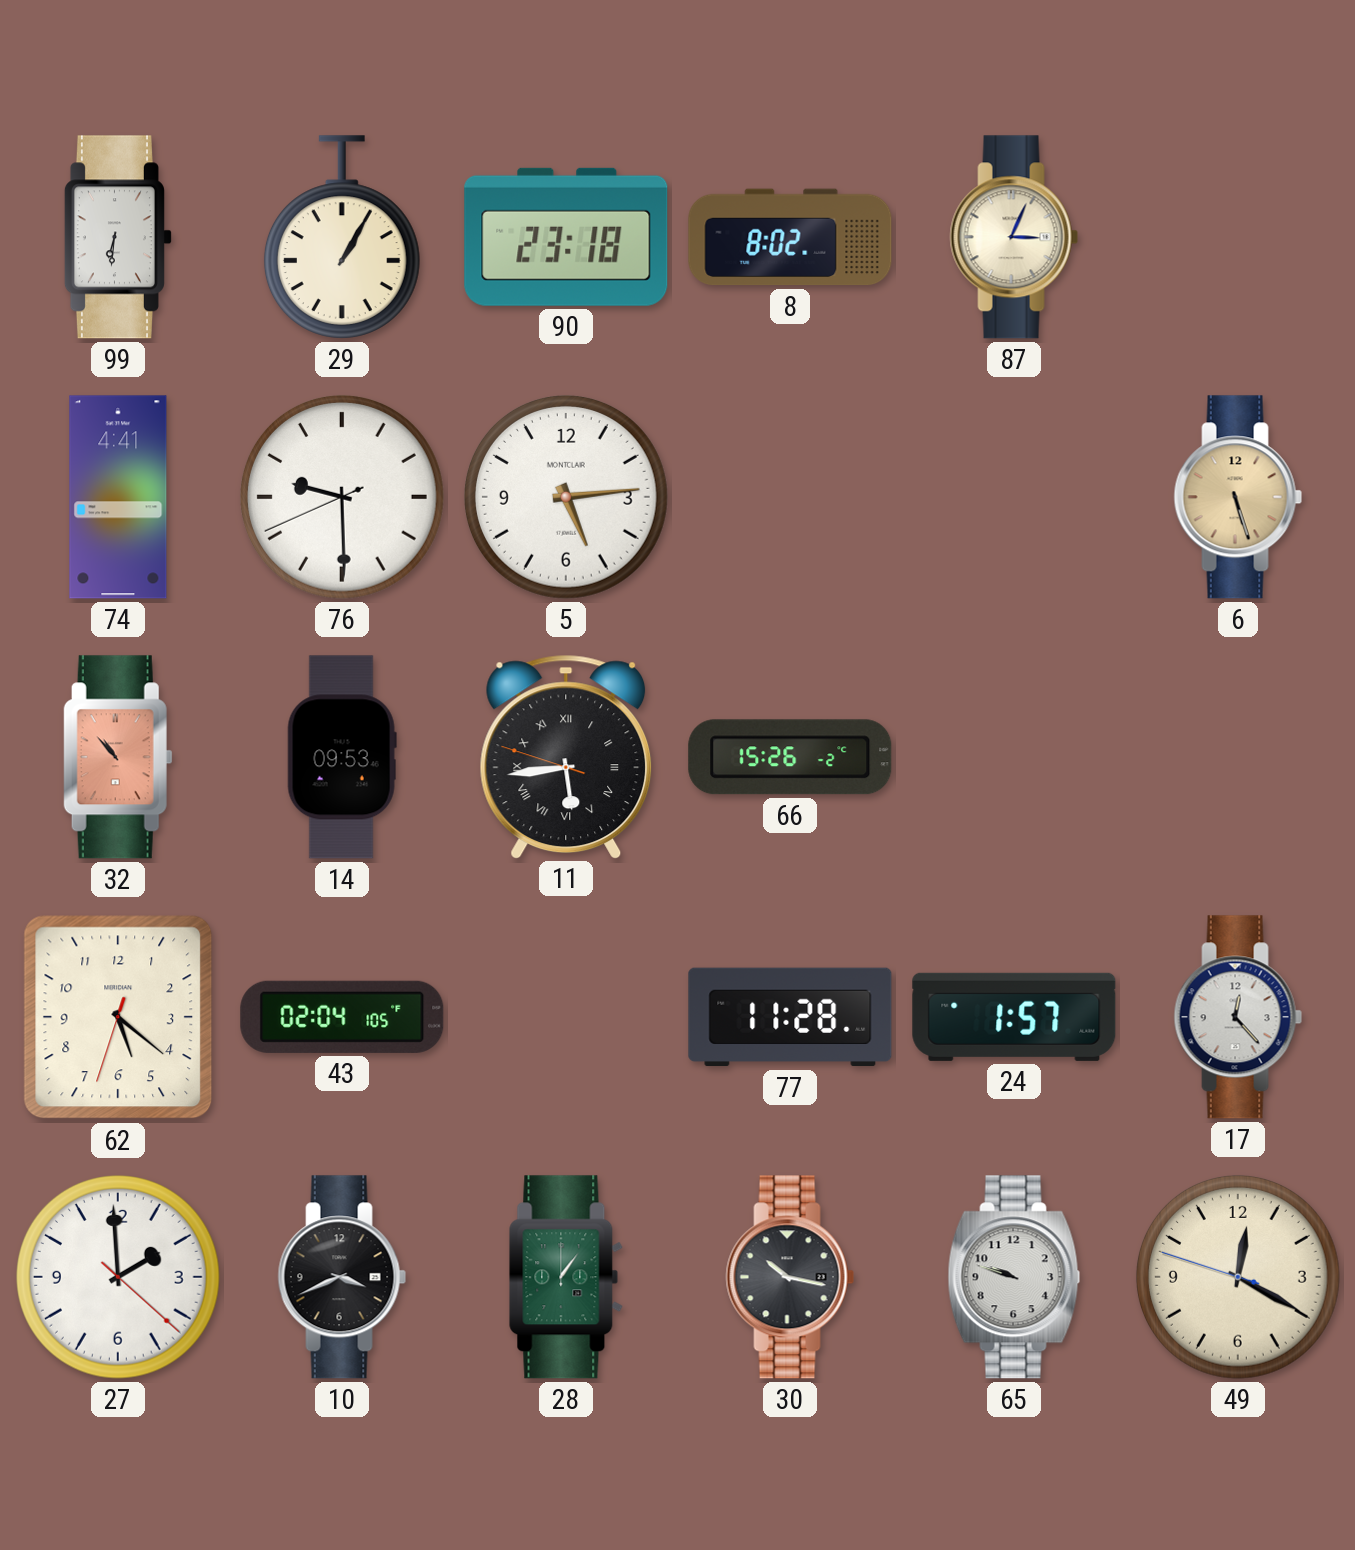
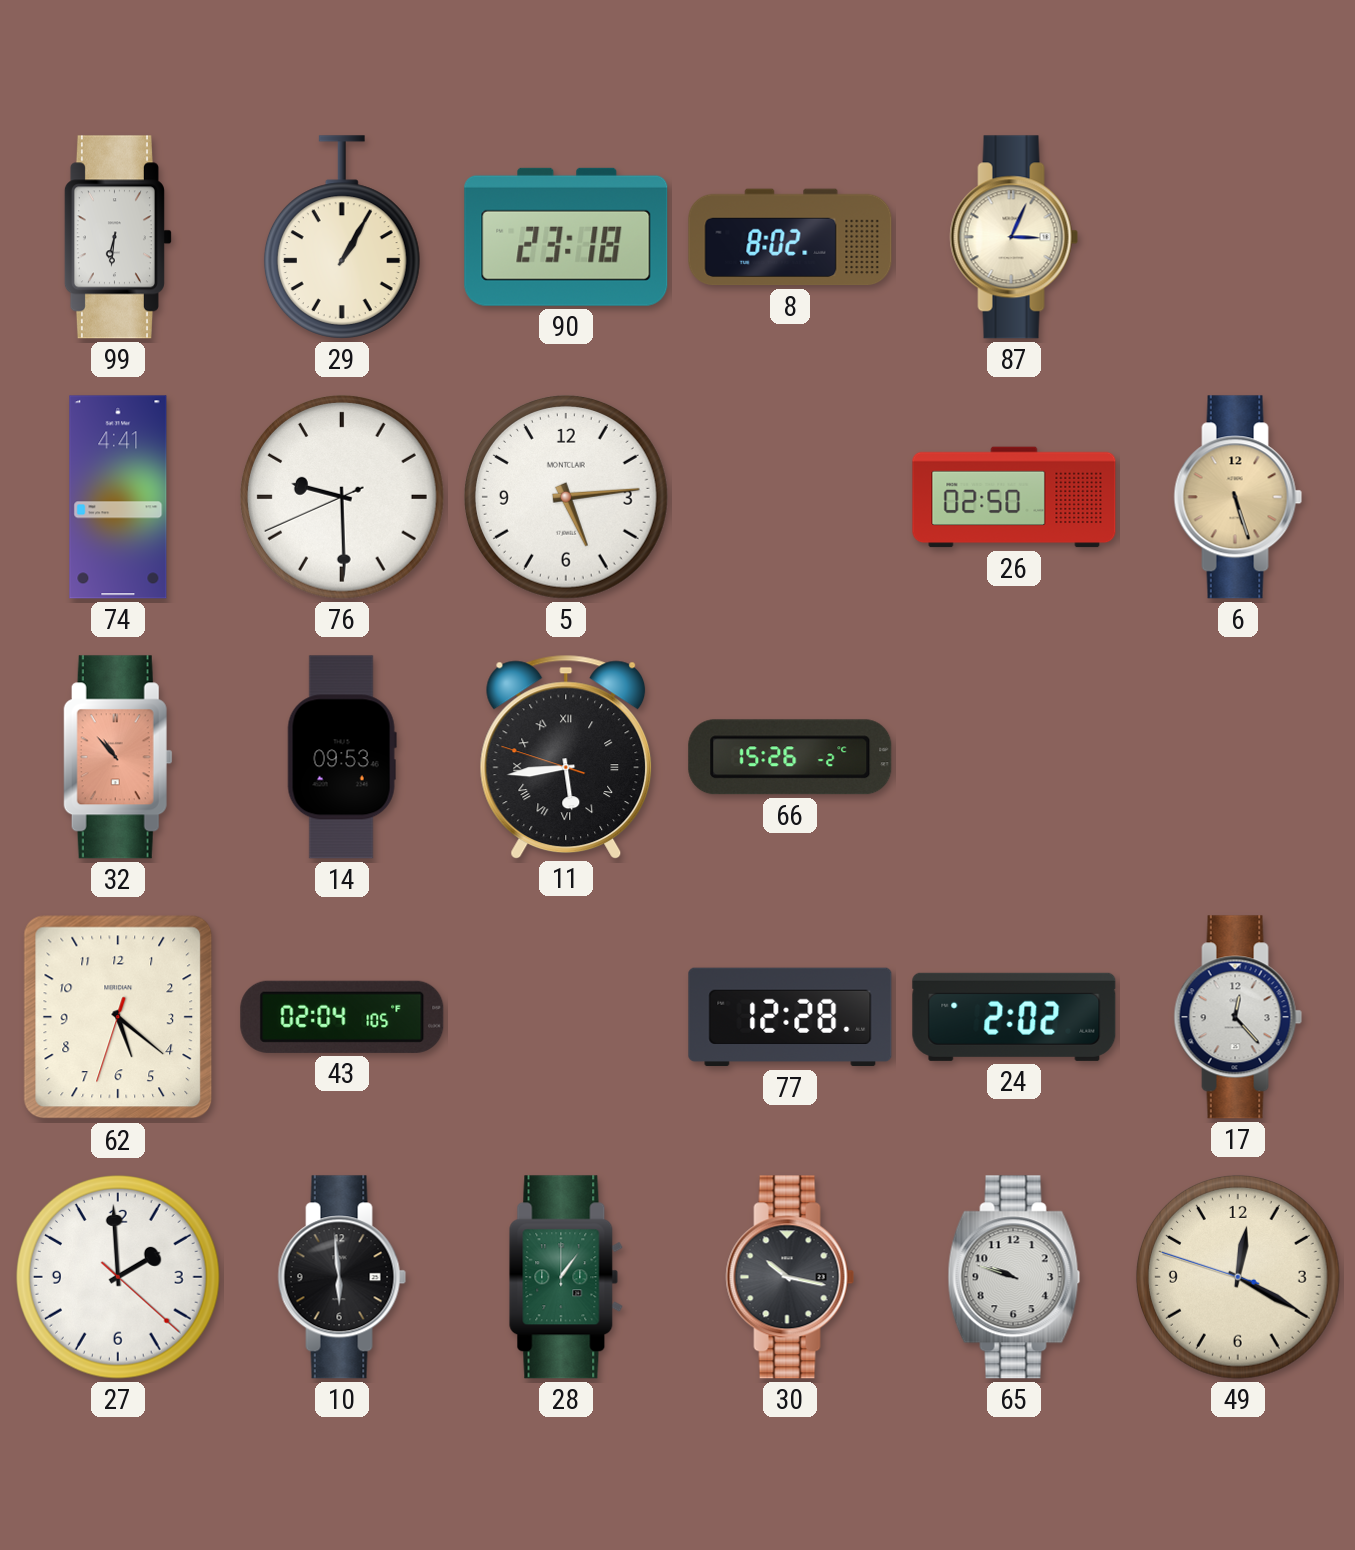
26: none -> 02:50 (1014, 497)
77: 11:28 -> 12:28 (790, 1017)
24: 1:57 -> 2:02 (1014, 1017)
10: 3:41 -> 5:59 (342, 1277)
